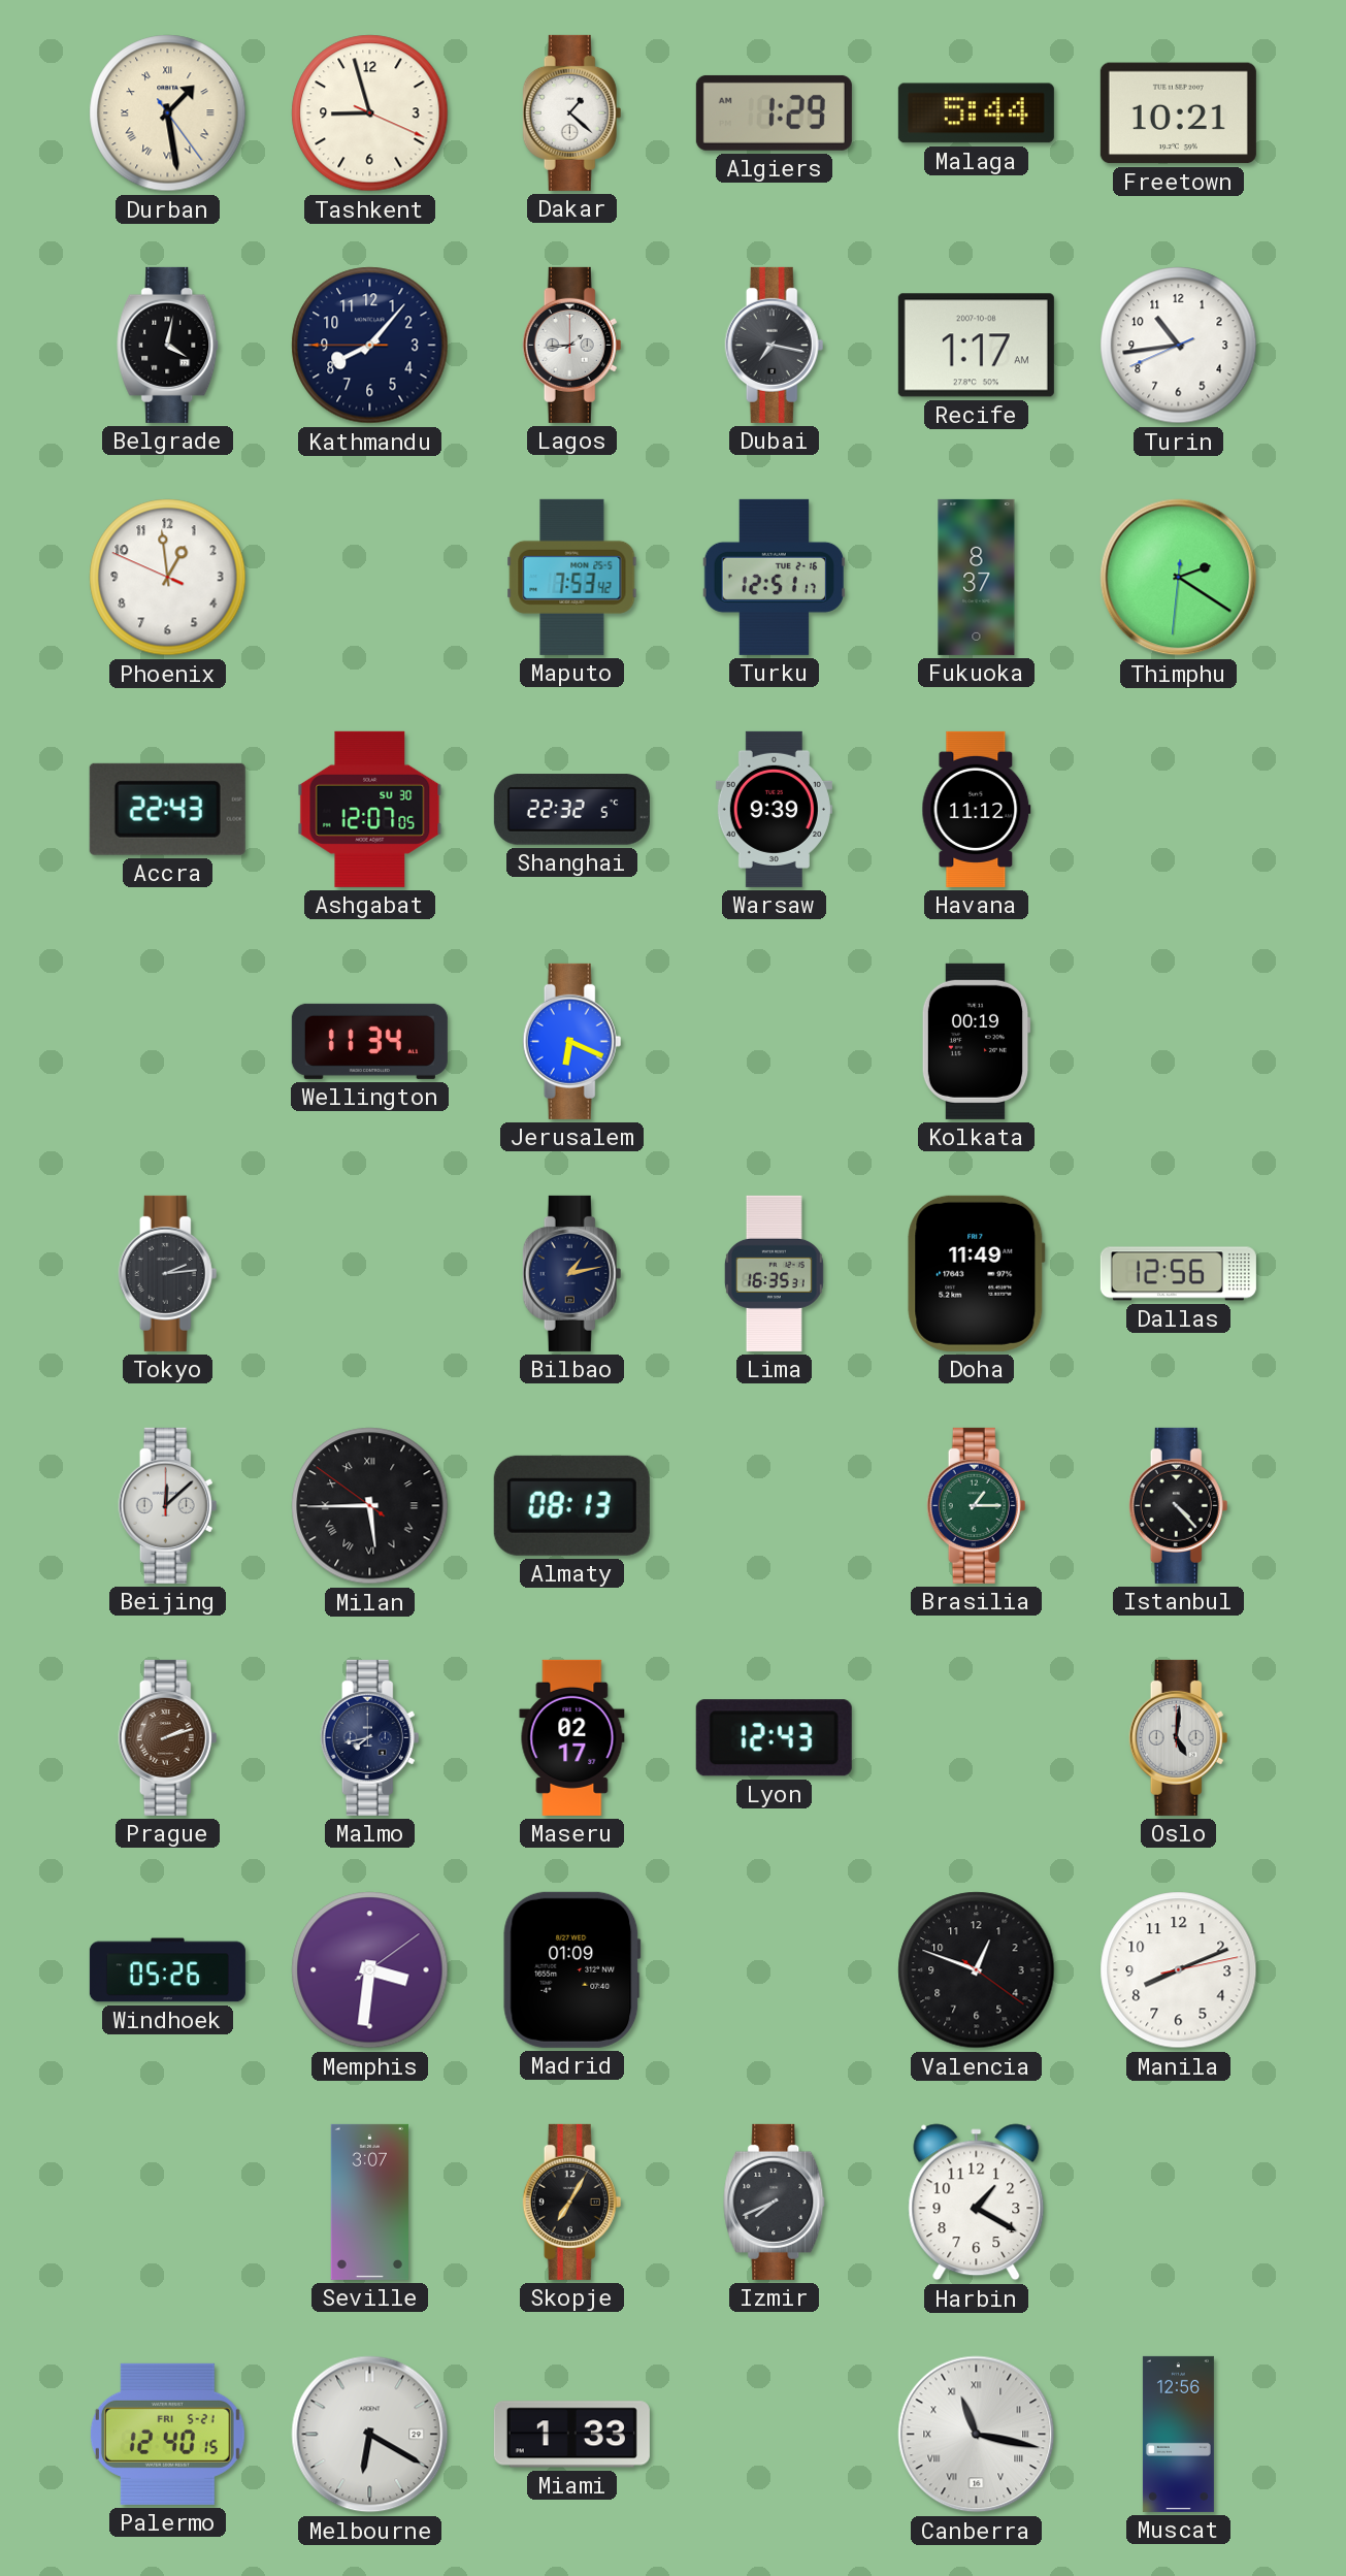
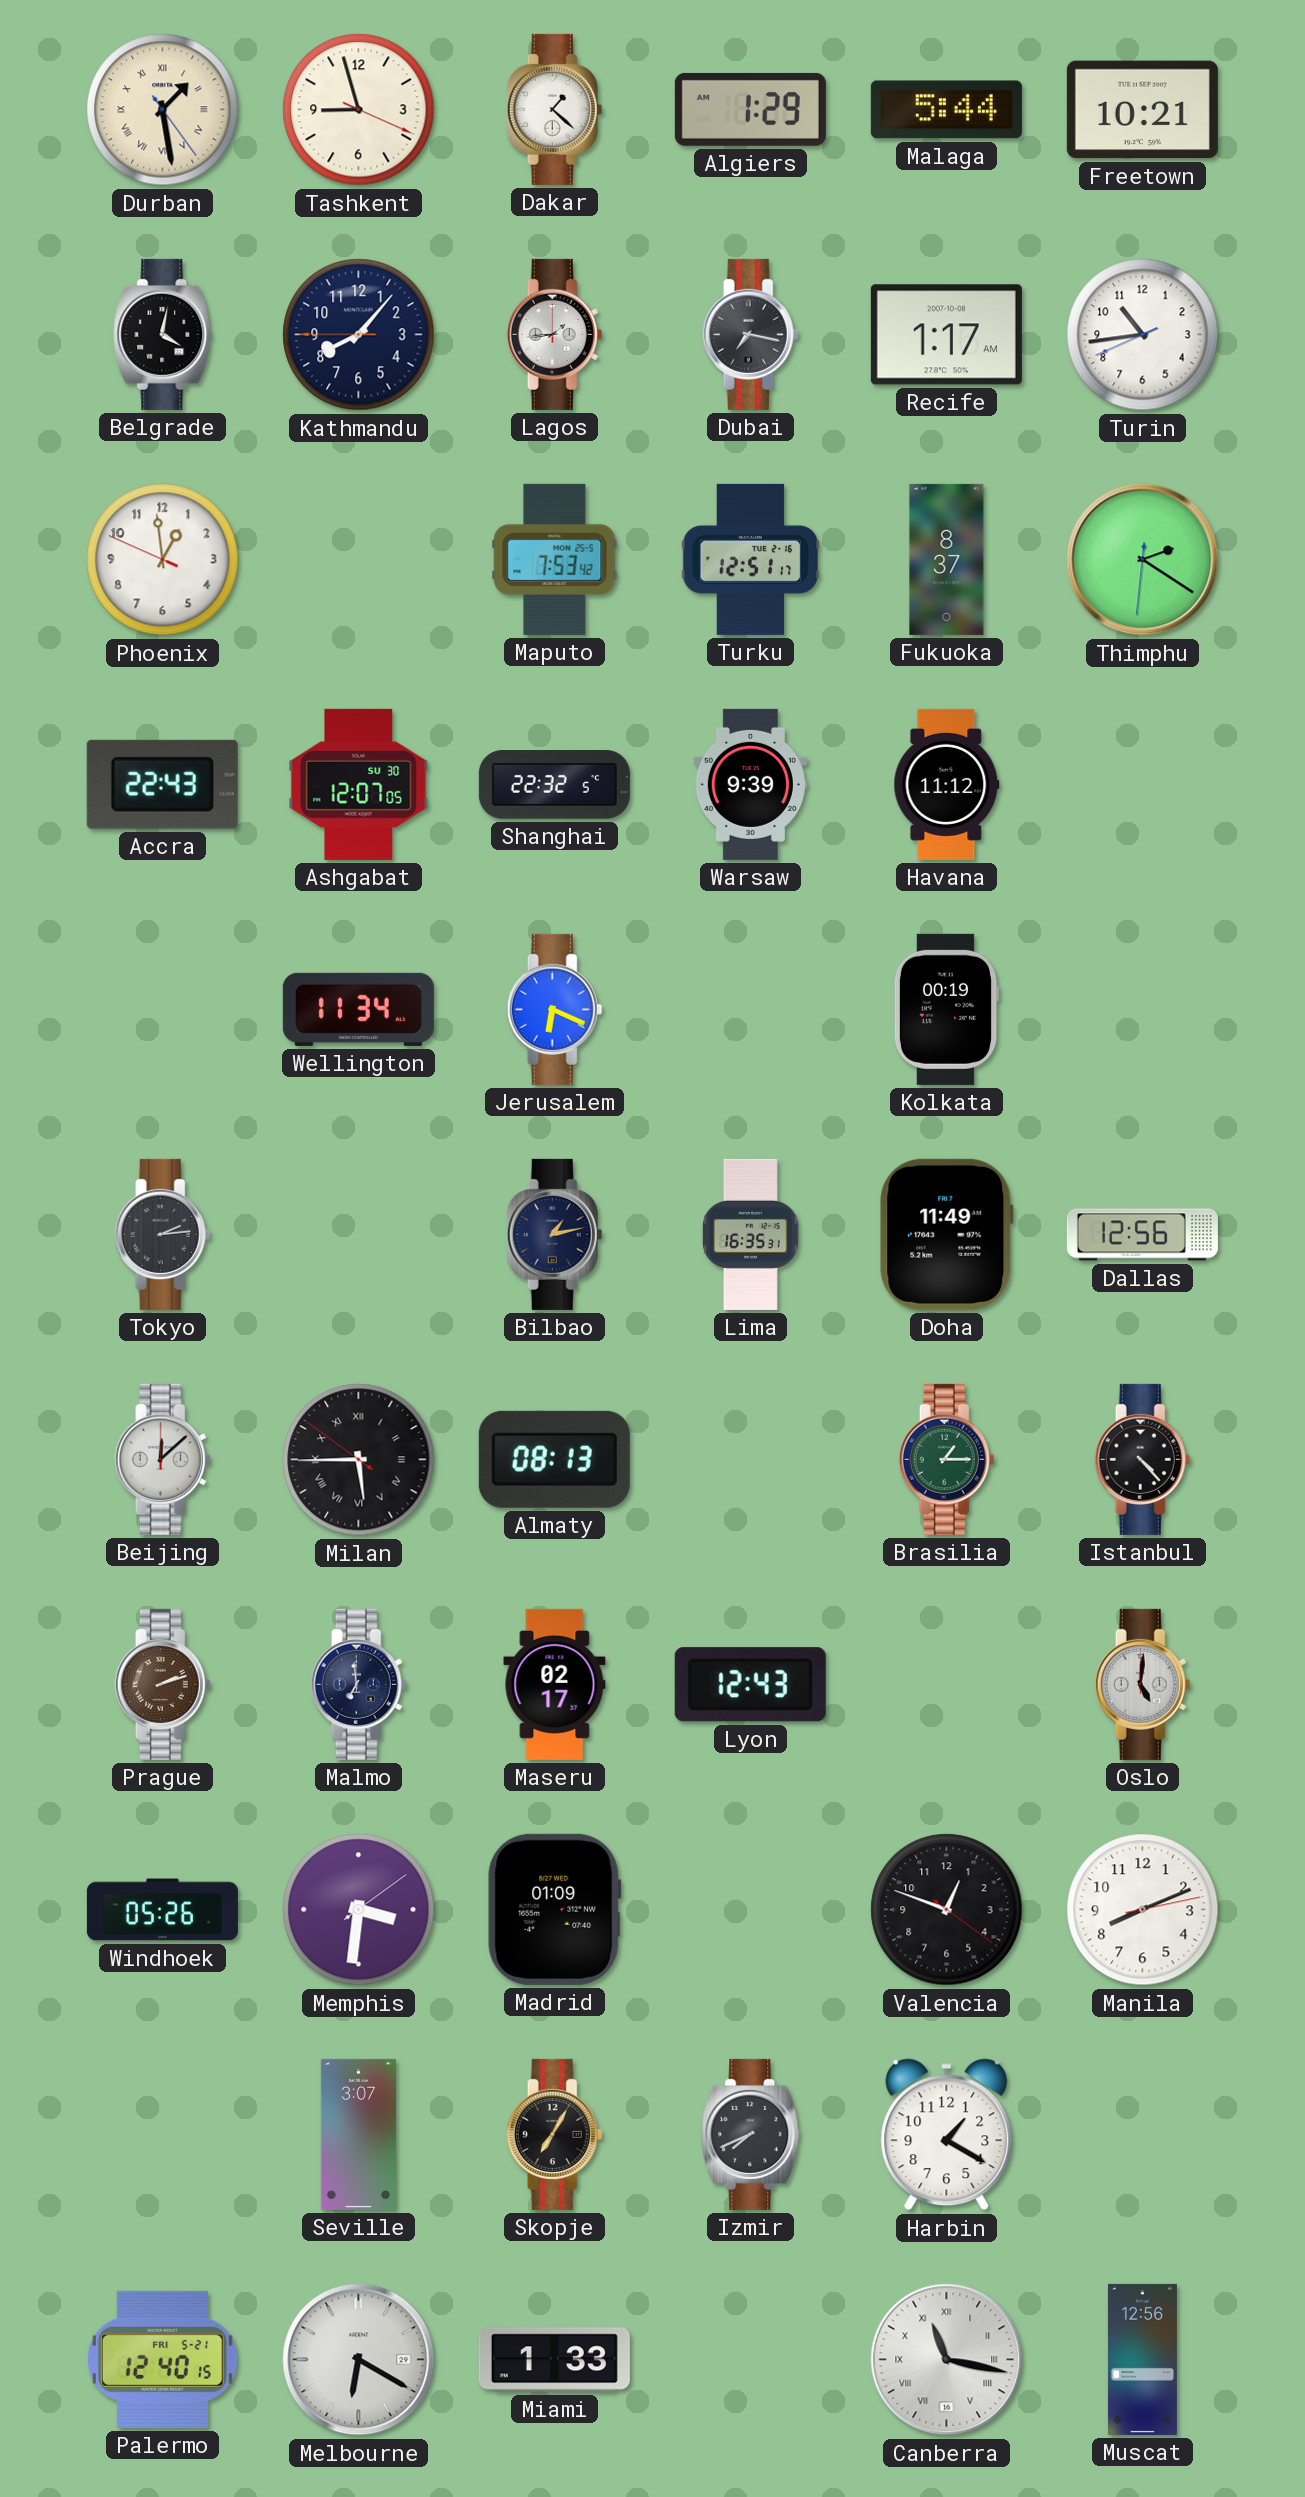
Malmo: 7:43 -> 6:59 (359, 1684)
